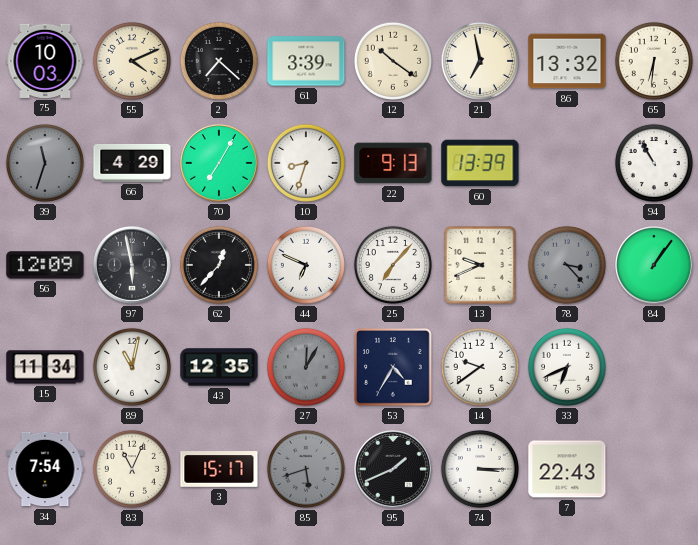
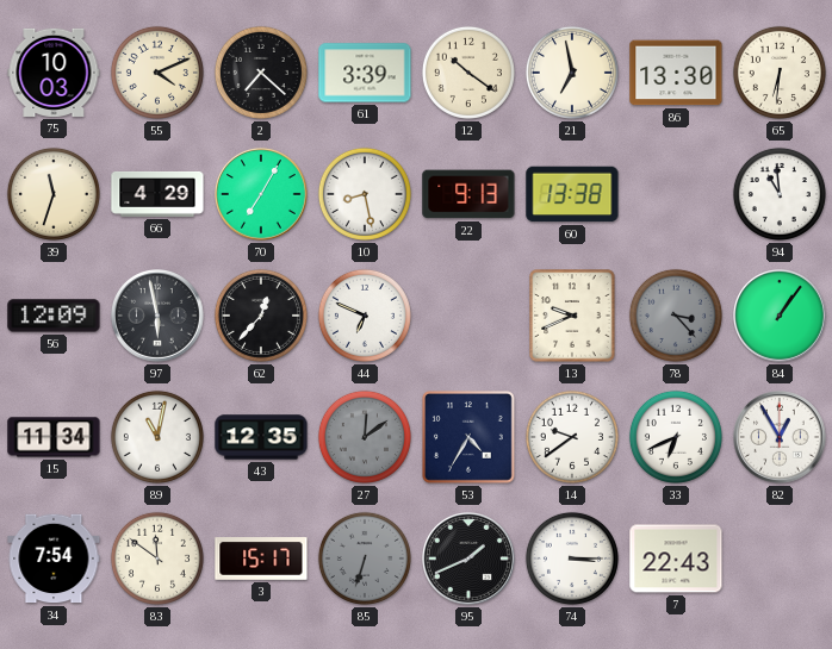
86: 13:32 -> 13:30 (676, 73)
39 dial: grey -> cream (54, 194)
10: 8:33 -> 8:28 (365, 194)
60: 13:39 -> 13:38 (572, 194)
94: 10:55 -> 10:59 (780, 194)
25: 7:07 -> none (393, 265)
27: 12:05 -> 12:09 (365, 437)
82: none -> 12:55 (781, 438)
83: 11:04 -> 11:51 (157, 558)
85: 5:42 -> 6:33 (365, 558)
